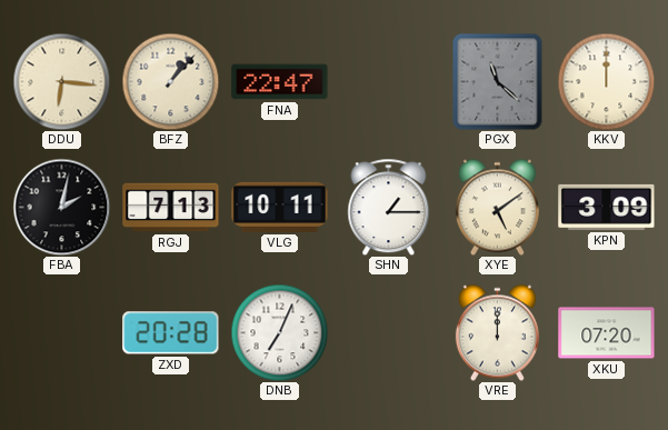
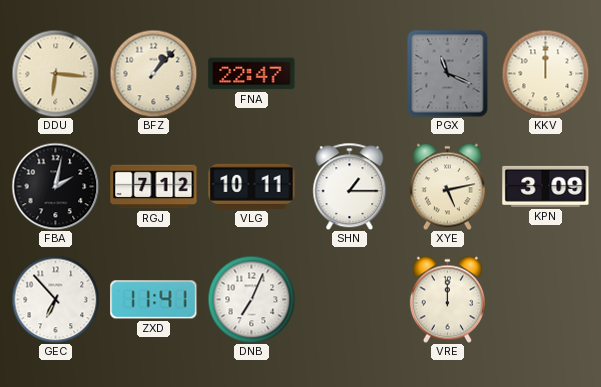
PGX: 11:22 -> 11:19 (448, 73)
RGJ: 7:13 -> 7:12 (154, 187)
XYE: 5:09 -> 5:13 (447, 186)
GEC: none -> 6:53 (55, 299)
ZXD: 20:28 -> 11:41 (154, 300)
XKU: 07:20 -> none (607, 333)
